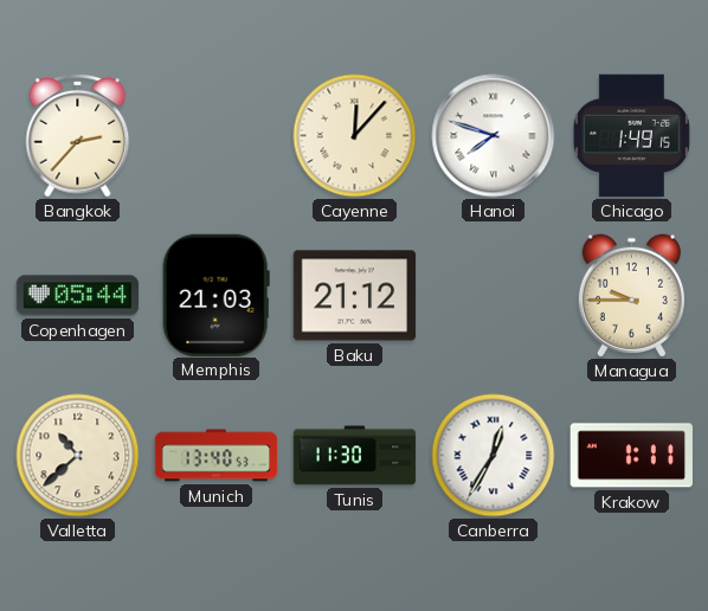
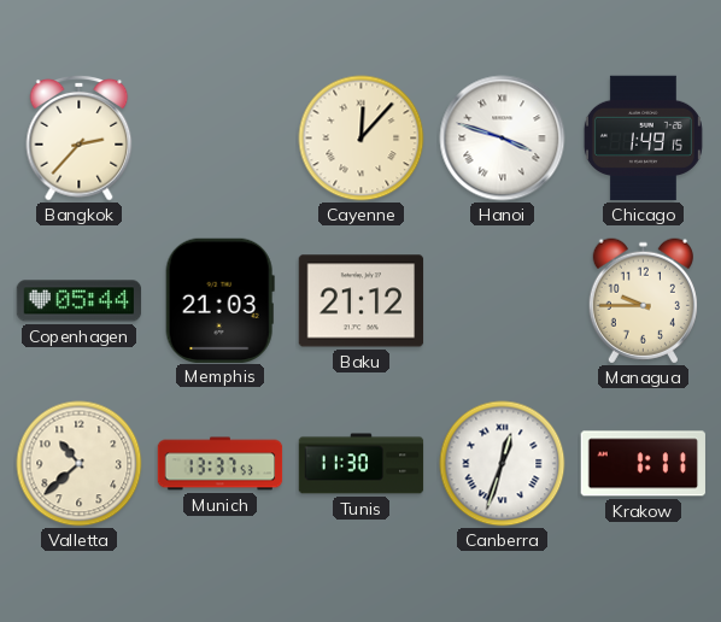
Hanoi: 7:48 -> 3:48 (503, 139)
Munich: 13:40 -> 13:37 (221, 464)
Canberra: 12:35 -> 12:33 (503, 464)
